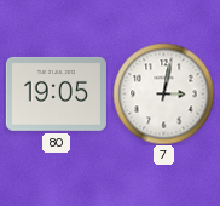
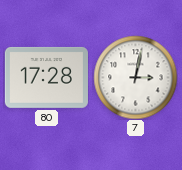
80: 19:05 -> 17:28 (46, 77)
